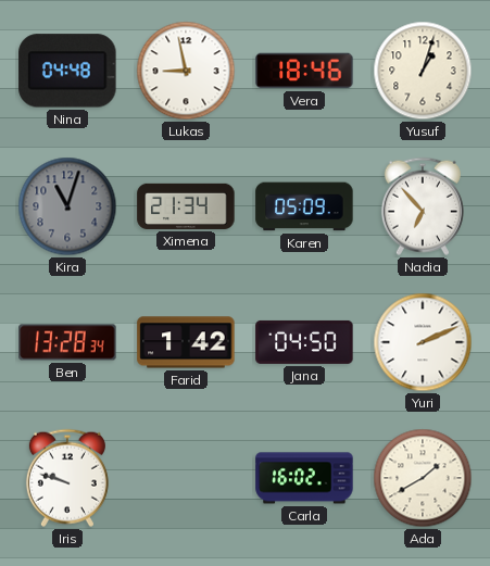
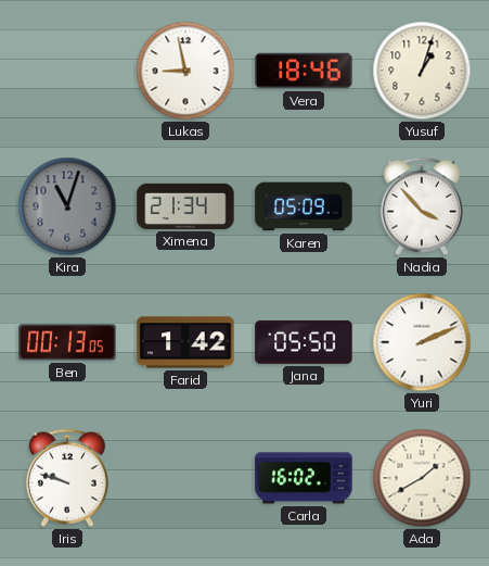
Nina: 04:48 -> none (67, 71)
Nadia: 6:53 -> 3:53 (422, 206)
Ben: 13:28 -> 00:13 (67, 342)
Jana: 04:50 -> 05:50 (304, 342)
